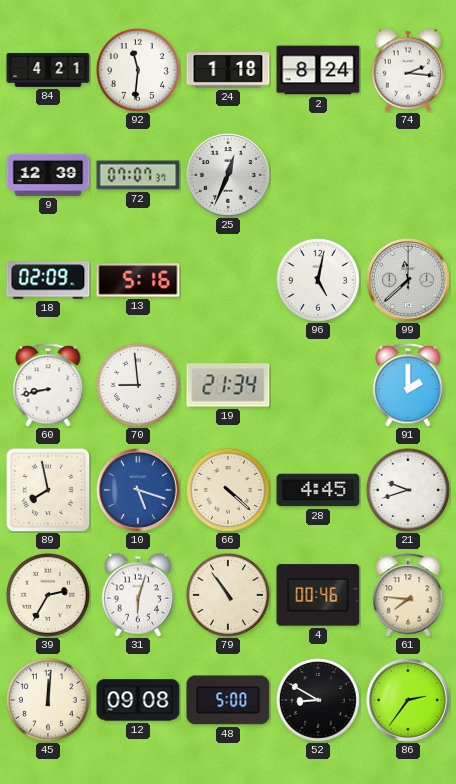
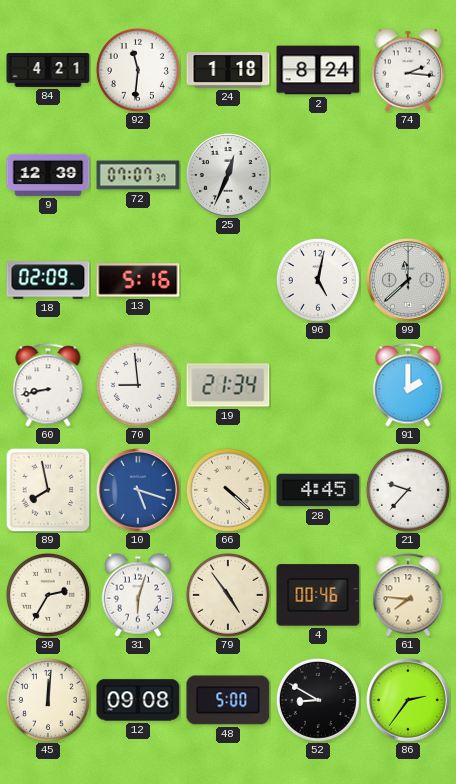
21: 9:42 -> 9:37 (408, 490)
79: 10:54 -> 4:54 (228, 595)
